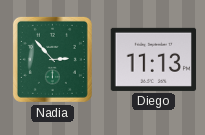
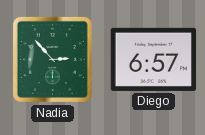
Diego: 11:13 -> 6:57 (154, 59)
